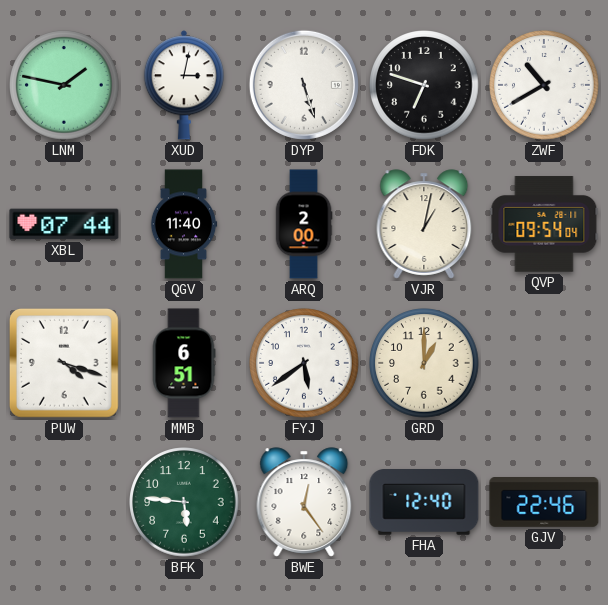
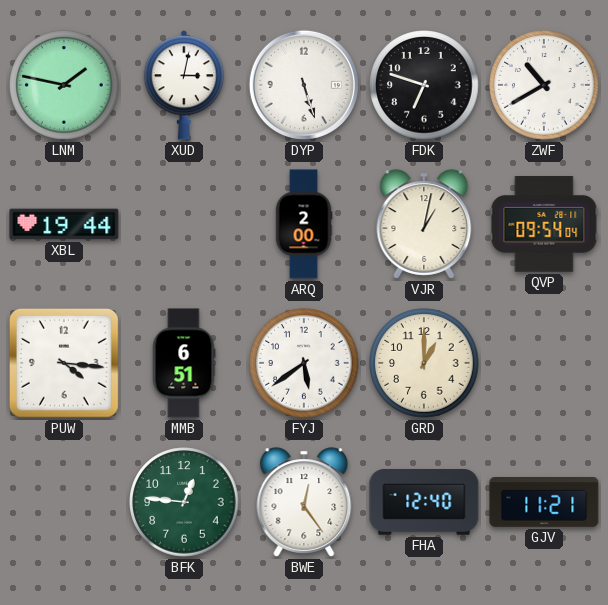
XBL: 07:44 -> 19:44 (64, 224)
QGV: 11:40 -> none (184, 224)
PUW: 4:18 -> 4:16 (64, 363)
BFK: 5:46 -> 12:46 (184, 502)
GJV: 22:46 -> 11:21 (544, 503)
